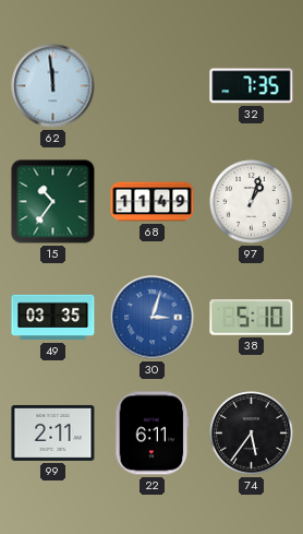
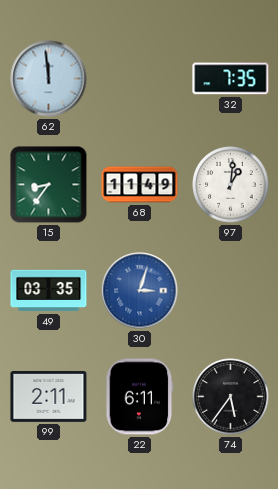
15: 10:36 -> 8:36 (49, 185)
97: 1:03 -> 1:01 (231, 185)
38: 5:10 -> none (252, 318)
